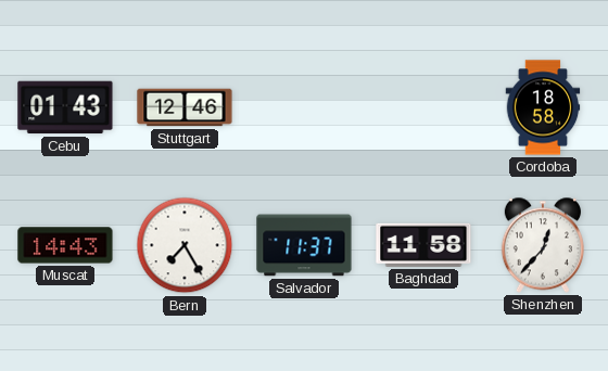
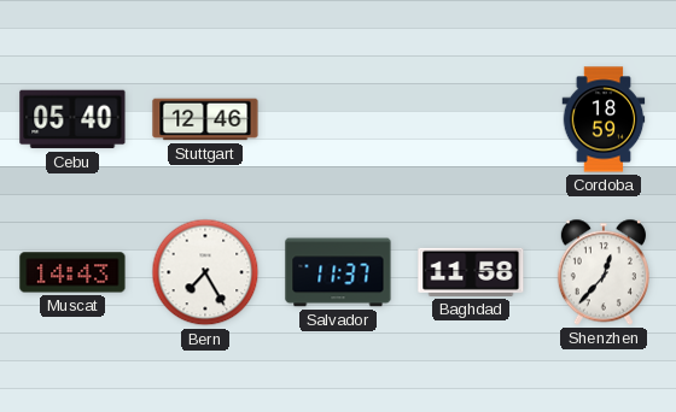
Cebu: 01:43 -> 05:40 (72, 119)
Cordoba: 18:58 -> 18:59 (604, 119)
